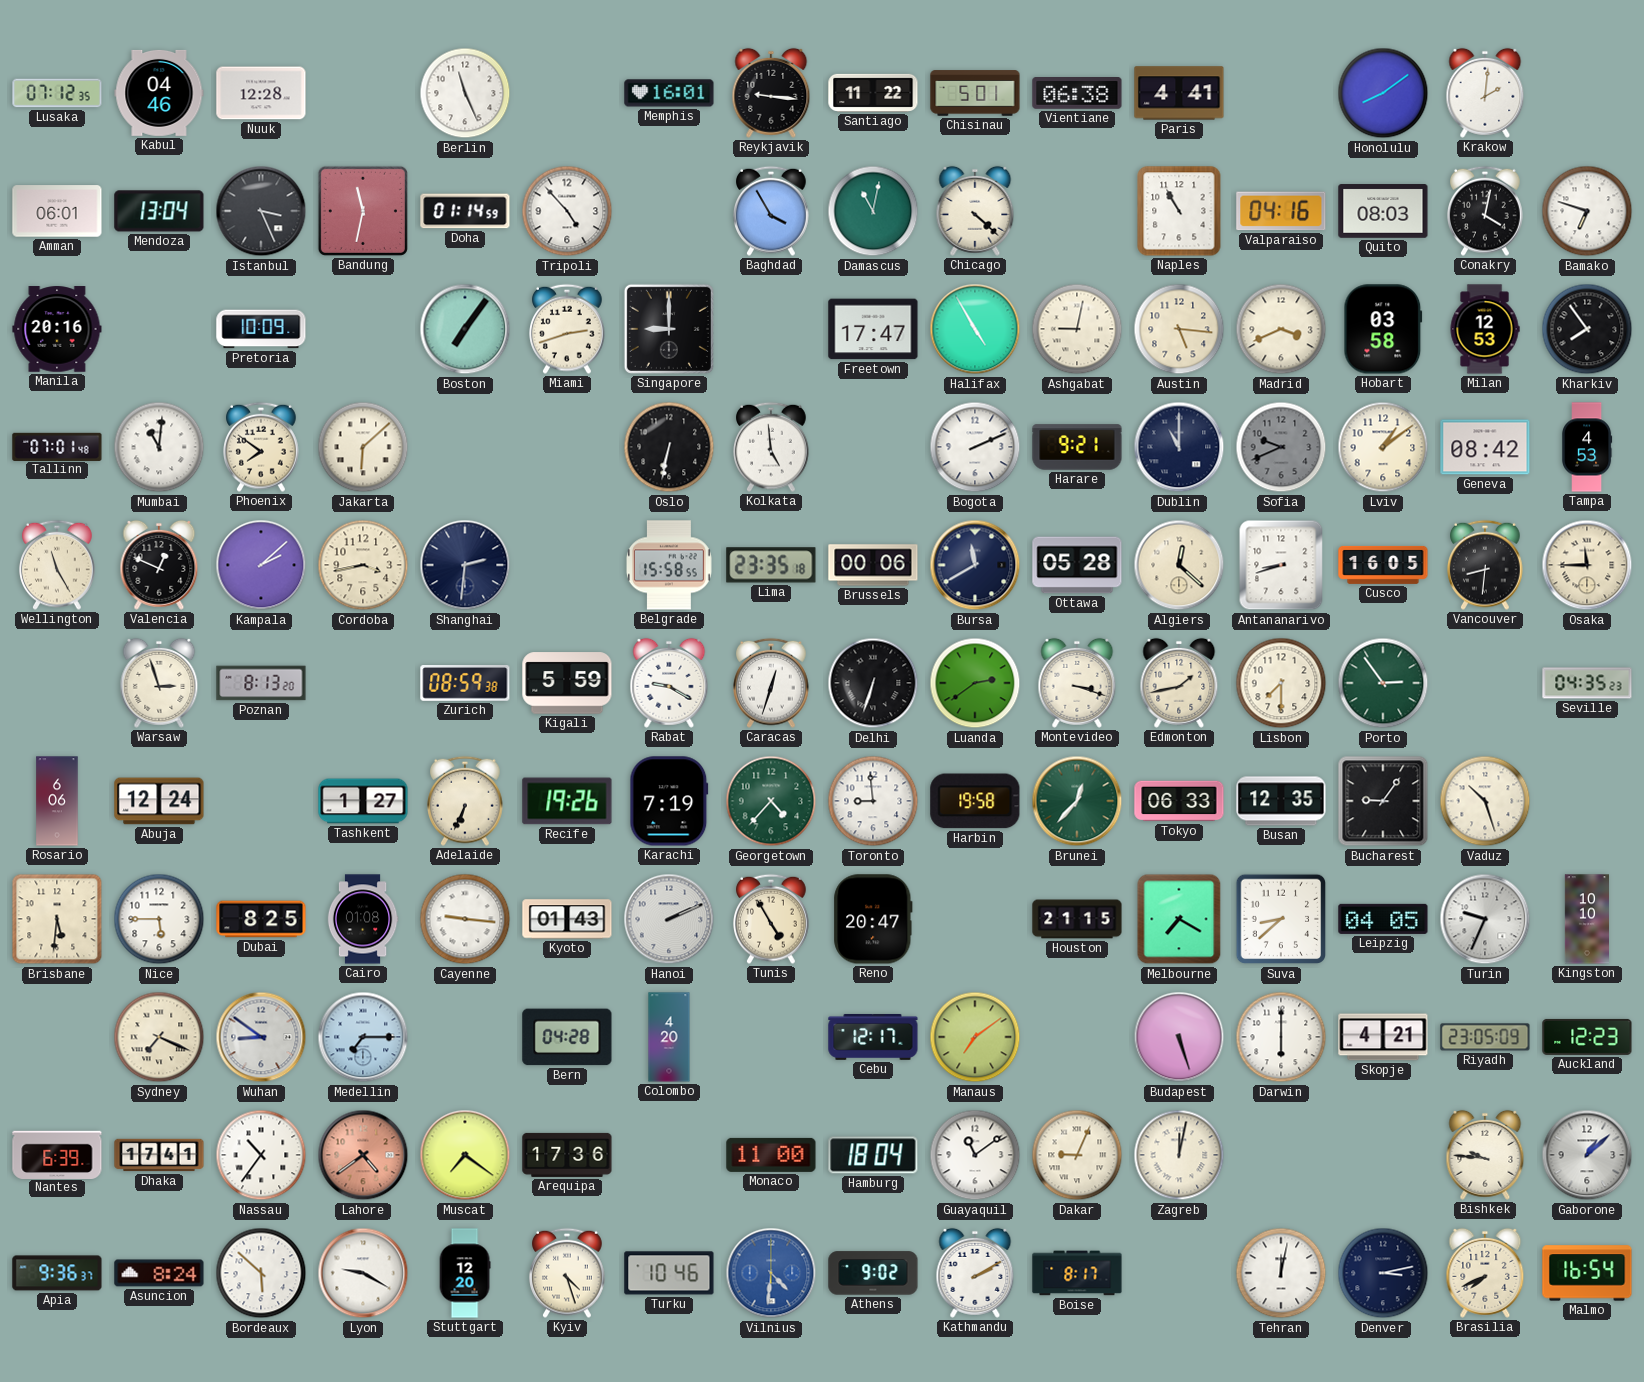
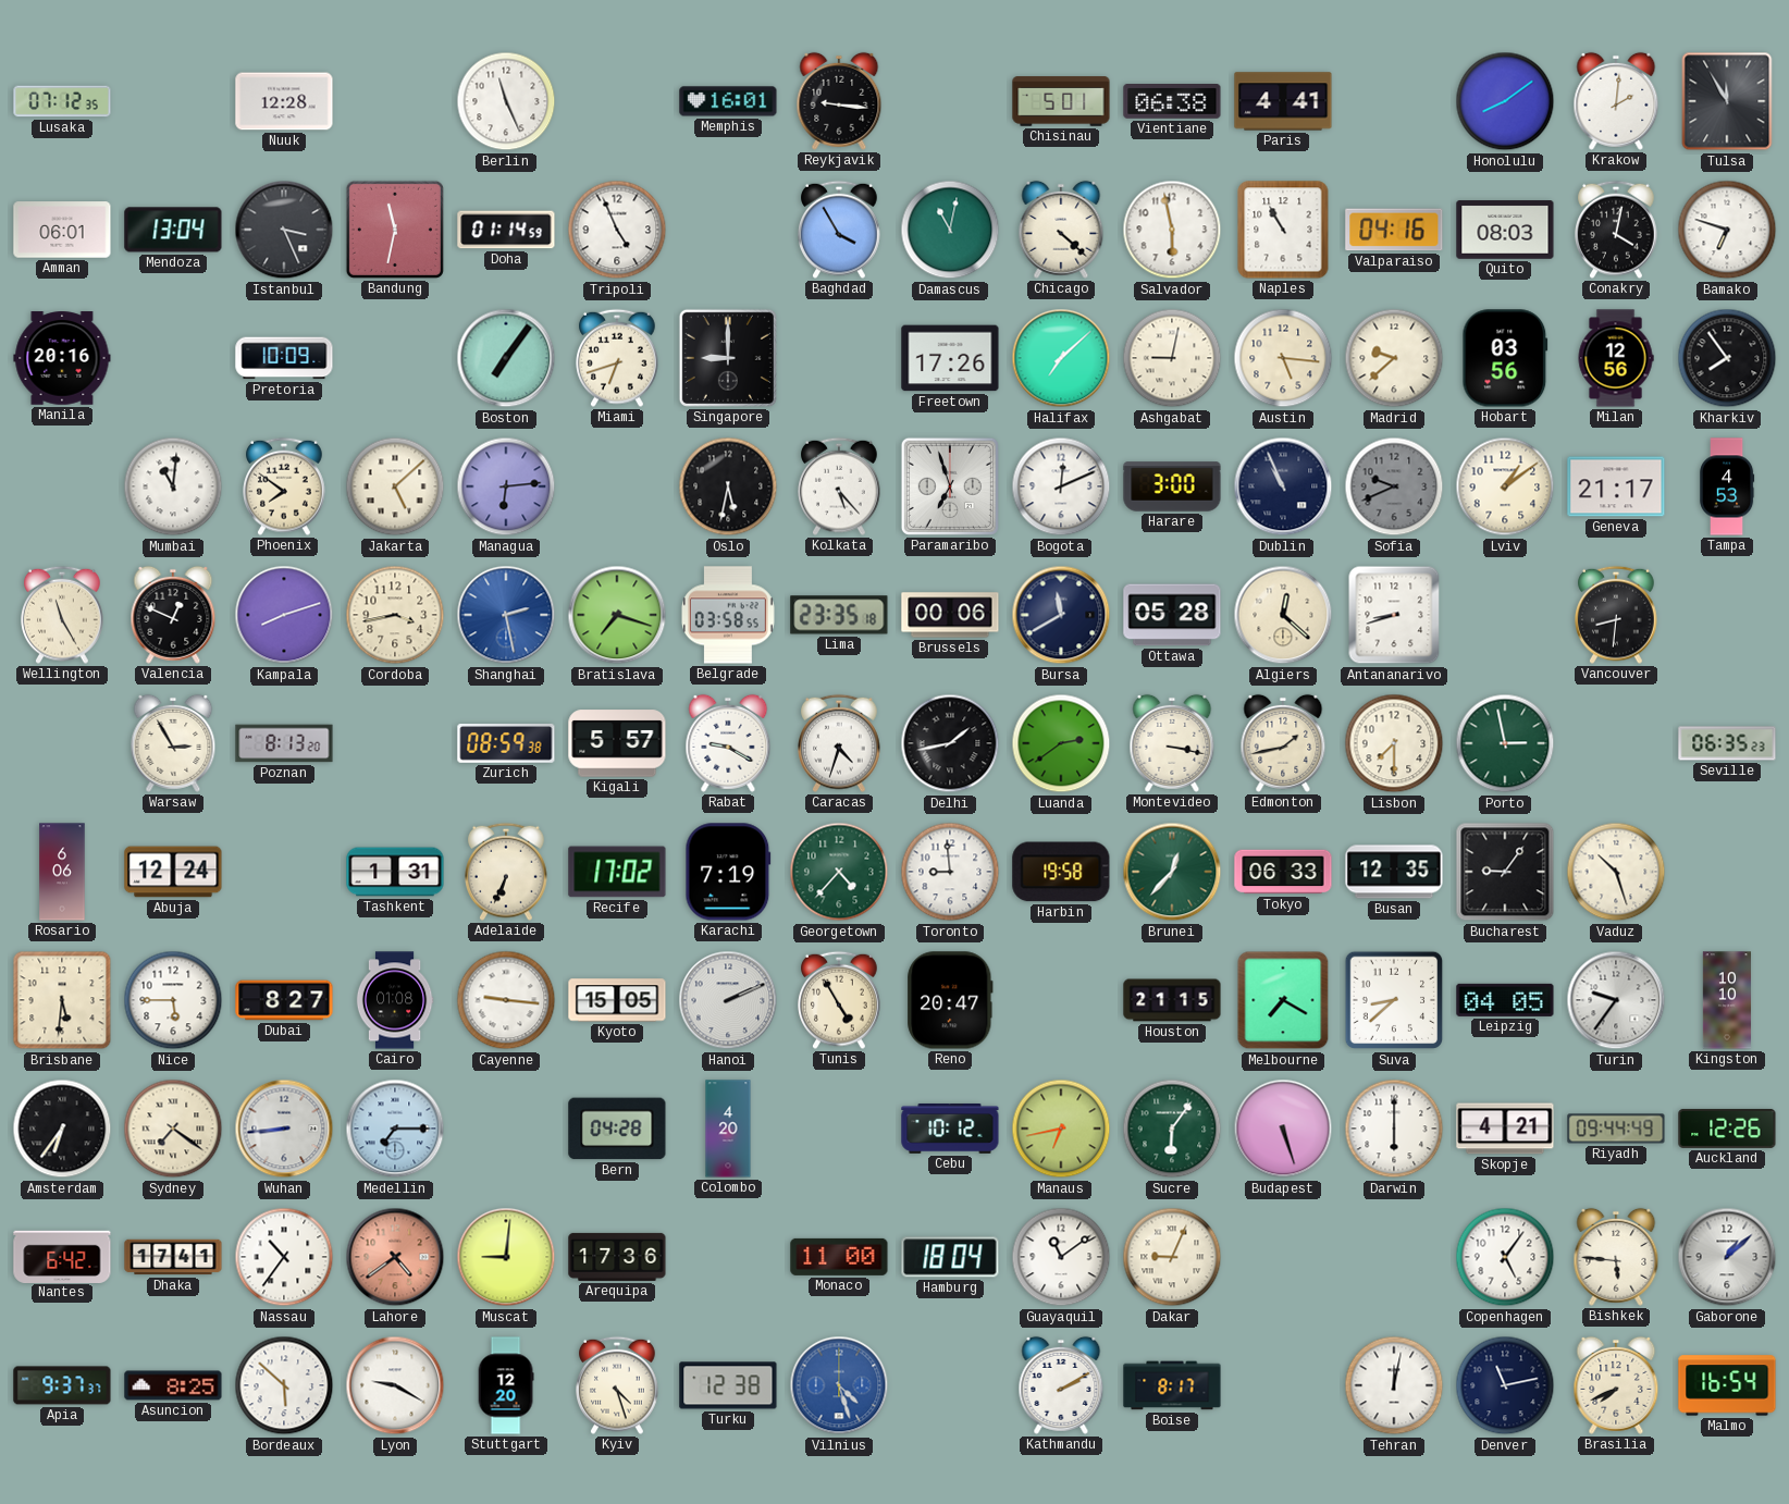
Kabul: 04:46 -> none (159, 93)
Santiago: 11:22 -> none (873, 93)
Tulsa: none -> 11:55 (1727, 101)
Tripoli: 4:53 -> 4:56 (617, 230)
Salvador: none -> 5:58 (1172, 230)
Miami: 2:42 -> 6:42 (618, 358)
Freetown: 17:47 -> 17:26 (950, 358)
Halifax: 4:55 -> 7:08 (1061, 358)
Madrid: 3:41 -> 9:38 (1394, 358)
Hobart: 03:58 -> 03:56 (1505, 358)
Milan: 12:53 -> 12:56 (1616, 358)
Tallinn: 07:01 -> none (57, 446)
Jakarta: 6:08 -> 5:08 (395, 486)
Managua: none -> 6:14 (506, 486)
Oslo: 6:32 -> 5:32 (728, 486)
Kolkata: 4:59 -> 5:23 (840, 486)
Paramaribo: none -> 6:57 (950, 486)
Bogota: 2:11 -> 12:11 (1061, 486)
Harare: 9:21 -> 3:00 (1172, 486)
Dublin: 11:00 -> 10:56 (1283, 486)
Geneva: 08:42 -> 21:17 (1616, 486)
Kampala: 2:08 -> 8:12 (284, 615)
Shanghai: 2:31 -> 2:28 (506, 615)
Shanghai dial: navy -> blue (506, 615)
Bratislava: none -> 7:18 (617, 615)
Belgrade: 15:58 -> 03:58 (728, 615)
Cusco: 16:05 -> none (1383, 565)
Osaka: 11:45 -> none (1587, 565)
Warsaw: 2:57 -> 2:55 (173, 743)
Kigali: 5:59 -> 5:57 (617, 743)
Caracas: 12:33 -> 4:33 (840, 743)
Delhi: 6:33 -> 1:43 (950, 743)
Montevideo: 3:18 -> 3:17 (1172, 743)
Porto: 2:54 -> 2:58 (1505, 743)
Seville: 04:35 -> 06:35 (1727, 743)
Tashkent: 1:27 -> 1:31 (395, 872)
Recife: 19:26 -> 17:02 (617, 872)
Dubai: 8:25 -> 8:27 (284, 1000)
Kyoto: 01:43 -> 15:05 (617, 1000)
Turin: 9:34 -> 9:36 (1616, 1000)
Amsterdam: none -> 6:36 (62, 1129)
Sydney: 7:19 -> 7:21 (173, 1129)
Wuhan: 8:51 -> 8:44 (284, 1129)
Cebu: 12:17 -> 10:12 (950, 1129)
Manaus: 7:09 -> 6:43 (1061, 1129)
Sucre: none -> 6:06 (1172, 1129)
Riyadh: 23:05 -> 09:44 (1616, 1129)
Auckland: 12:23 -> 12:26 (1727, 1129)
Nantes: 6:39 -> 6:42 (62, 1256)
Muscat: 7:21 -> 9:01 (506, 1257)
Zagreb: 12:02 -> none (1179, 1155)
Copenhagen: none -> 5:06 (1505, 1257)
Bishkek: 9:46 -> 5:46 (1616, 1257)
Apia: 9:36 -> 9:37 (62, 1385)
Asuncion: 8:24 -> 8:25 (173, 1385)
Turku: 10:46 -> 12:38 (728, 1385)
Vilnius: 4:31 -> 4:27 (839, 1385)
Athens: 9:02 -> none (873, 1273)
Denver: 3:13 -> 11:13 (1505, 1385)
